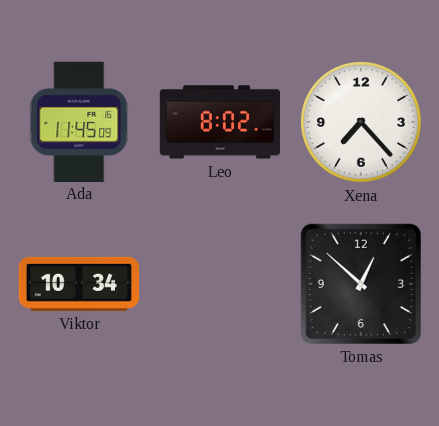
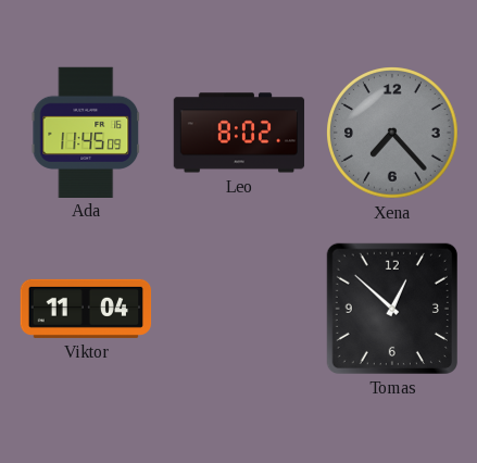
Xena dial: white -> grey (393, 134)
Viktor: 10:34 -> 11:04 (86, 309)
